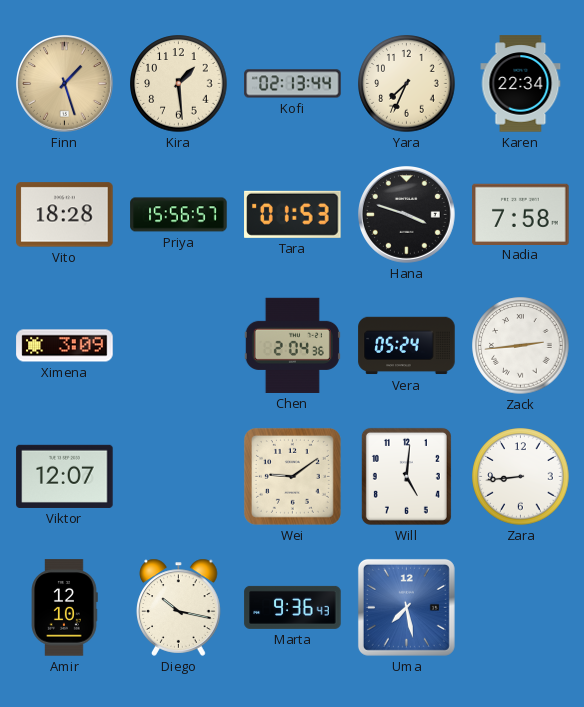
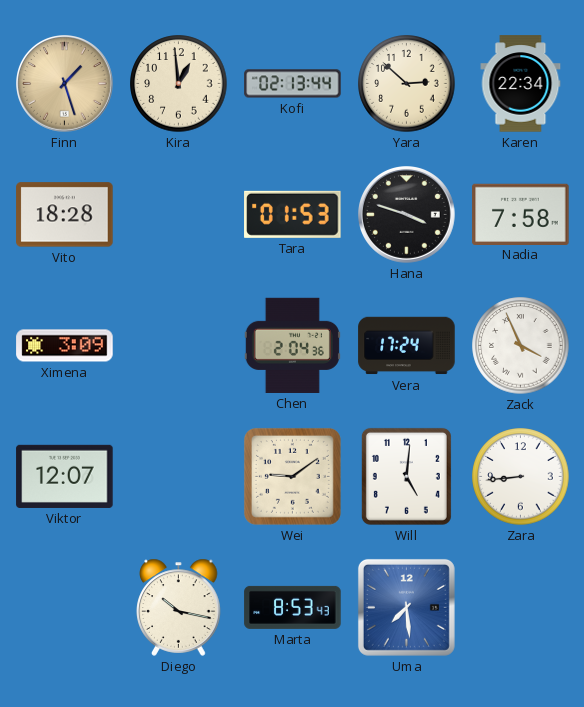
Kira: 1:29 -> 12:59 (179, 84)
Yara: 7:34 -> 2:52 (407, 84)
Priya: 15:56 -> none (179, 215)
Vera: 05:24 -> 17:24 (407, 346)
Zack: 2:44 -> 3:56 (521, 346)
Amir: 12:10 -> none (64, 608)
Marta: 9:36 -> 8:53 (293, 607)
Uma: 7:28 -> 7:29 (406, 607)
